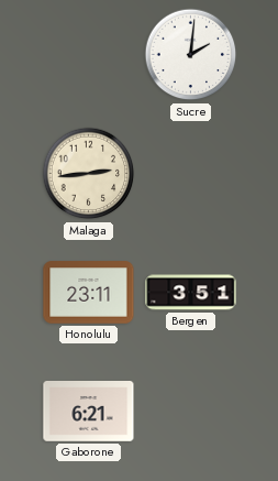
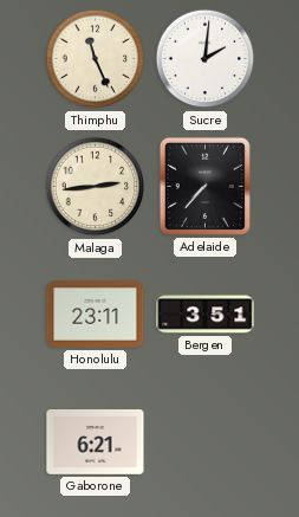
Thimphu: none -> 11:26 (96, 59)
Adelaide: none -> 7:37 (204, 186)
